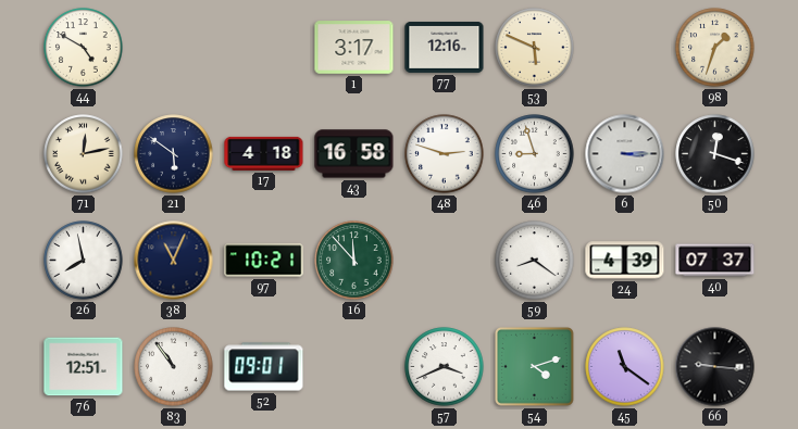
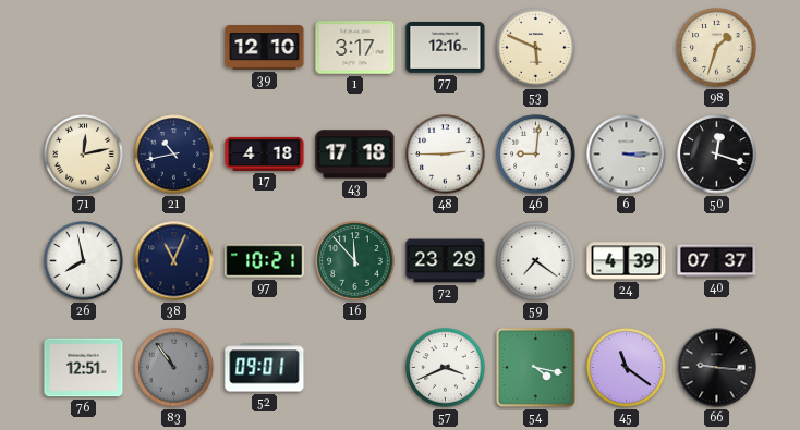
44: 4:50 -> none (84, 48)
39: none -> 12:10 (265, 48)
21: 5:51 -> 10:43 (174, 155)
43: 16:58 -> 17:18 (355, 155)
48: 2:48 -> 2:45 (446, 155)
46: 8:57 -> 9:01 (536, 155)
72: none -> 23:29 (446, 261)
59: 8:21 -> 7:21 (536, 261)
83 dial: white -> grey (174, 368)
54: 4:12 -> 4:17 (536, 368)
